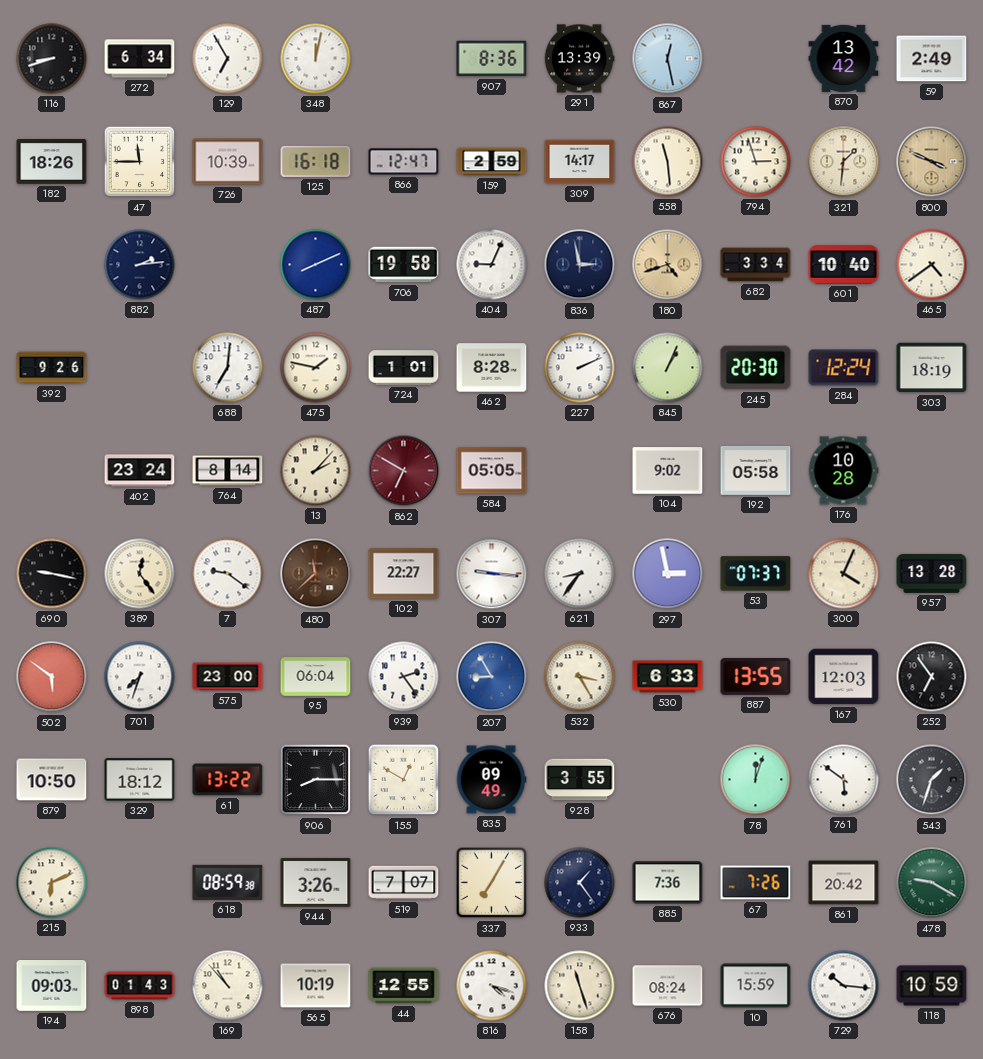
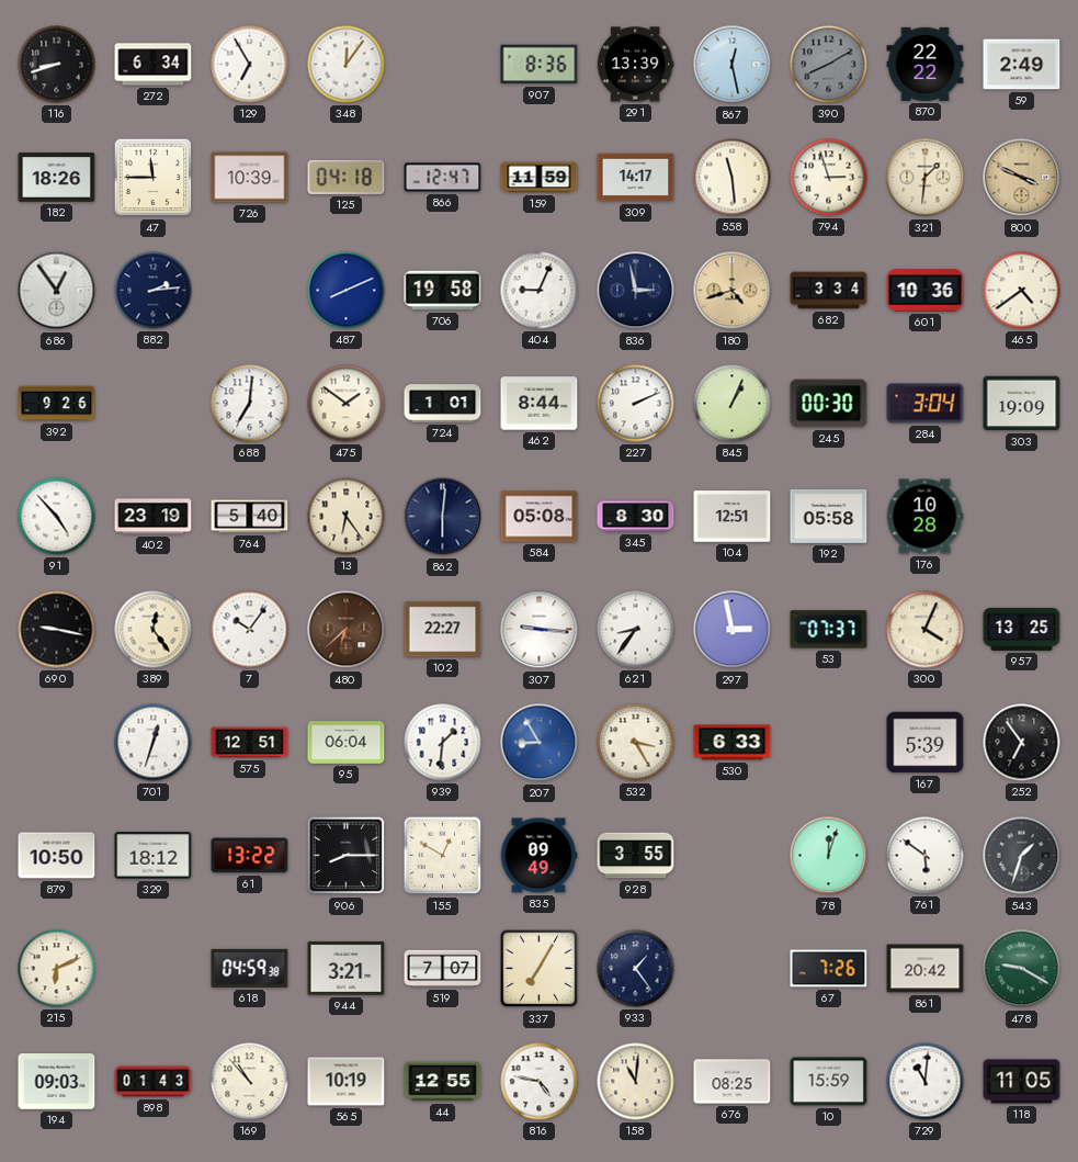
348: 12:02 -> 12:06 (347, 65)
390: none -> 8:10 (829, 65)
870: 13:42 -> 22:22 (926, 64)
125: 16:18 -> 04:18 (347, 177)
159: 2:59 -> 11:59 (540, 178)
686: none -> 12:54 (57, 291)
601: 10:40 -> 10:36 (926, 291)
475: 1:47 -> 1:51 (347, 404)
462: 8:28 -> 8:44 (540, 404)
245: 20:30 -> 00:30 (829, 404)
284: 12:24 -> 3:04 (926, 404)
303: 18:19 -> 19:09 (1022, 404)
91: none -> 4:53 (57, 517)
402: 23:24 -> 23:19 (154, 517)
764: 8:14 -> 5:40 (250, 517)
13: 2:07 -> 6:24 (347, 517)
862: 6:50 -> 6:01 (443, 517)
862 dial: burgundy -> navy (443, 517)
584: 05:05 -> 05:08 (540, 517)
345: none -> 8:30 (636, 517)
104: 9:02 -> 12:51 (733, 517)
7: 9:21 -> 10:06 (250, 630)
480: 11:38 -> 6:38 (347, 630)
957: 13:28 -> 13:25 (1022, 629)
502: 5:51 -> none (52, 677)
701: 7:33 -> 12:33 (154, 743)
575: 23:00 -> 12:51 (250, 743)
939: 2:24 -> 1:31 (443, 743)
887: 13:55 -> none (756, 677)
167: 12:03 -> 5:39 (926, 743)
618: 08:59 -> 04:59 (250, 968)
944: 3:26 -> 3:21 (347, 969)
885: 7:36 -> none (668, 883)
816: 4:18 -> 4:47 (540, 1082)
158: 11:27 -> 11:01 (636, 1082)
676: 08:24 -> 08:25 (733, 1082)
729: 10:16 -> 11:01 (926, 1082)
118: 10:59 -> 11:05 (1022, 1082)
